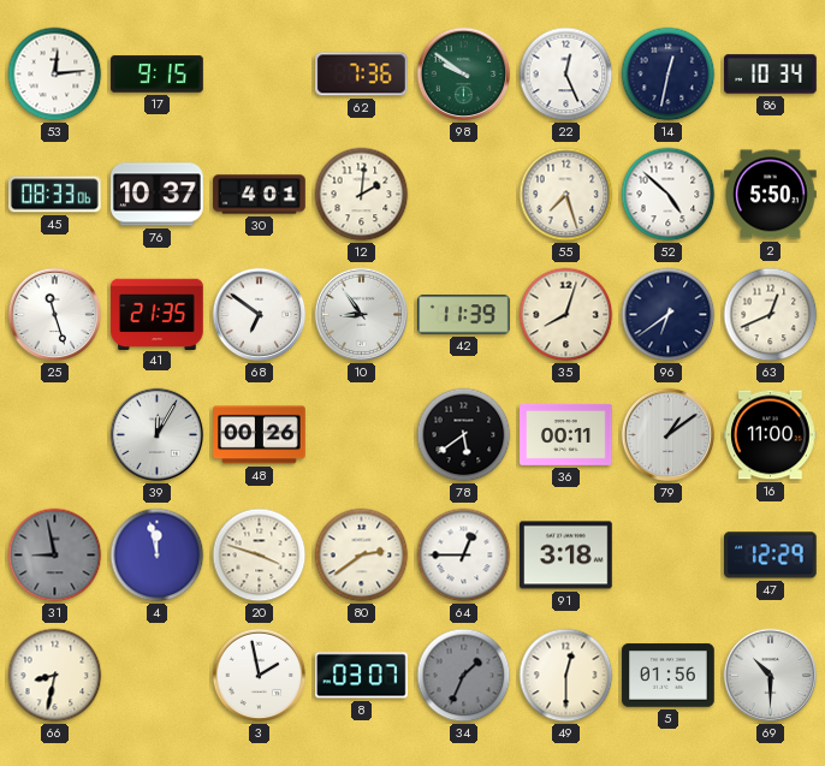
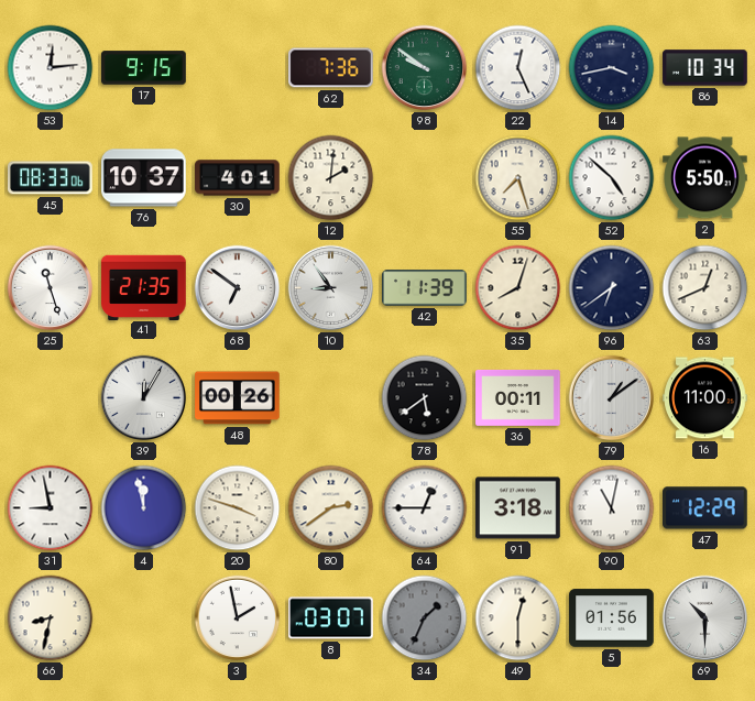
14: 12:32 -> 3:43 (612, 68)
31 dial: grey -> white (51, 508)
90: none -> 11:02 (612, 508)
